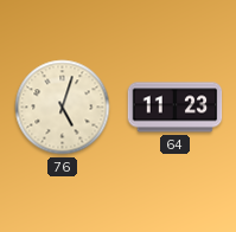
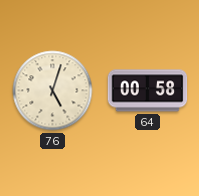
64: 11:23 -> 00:58 (148, 91)
